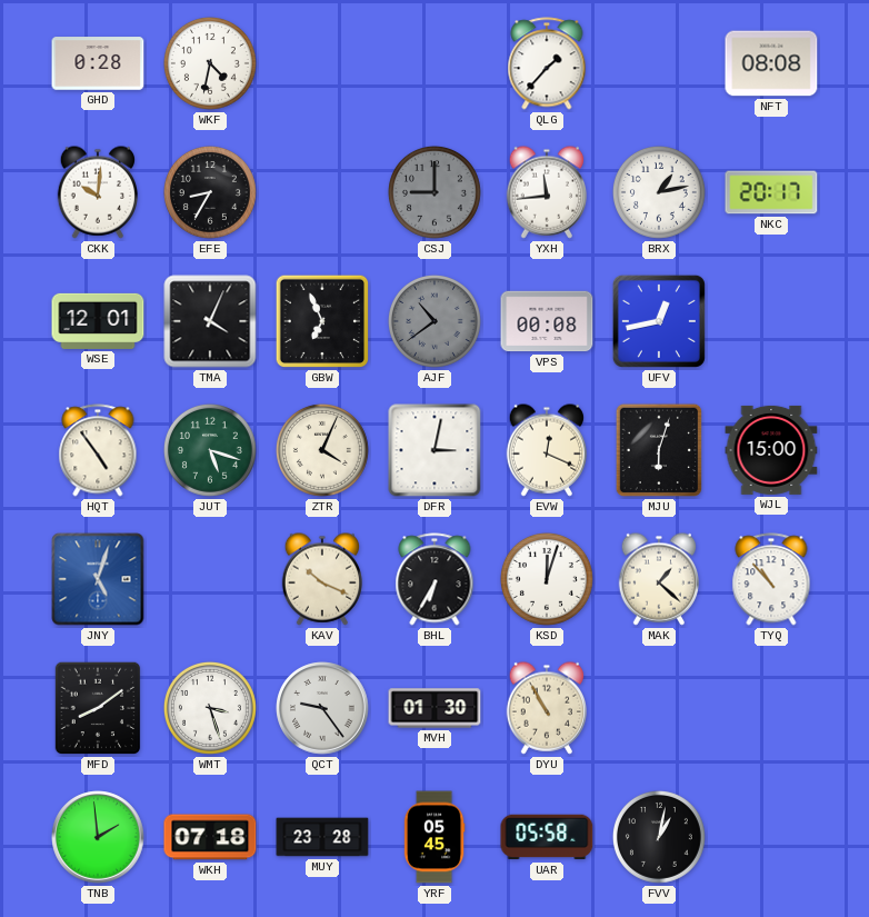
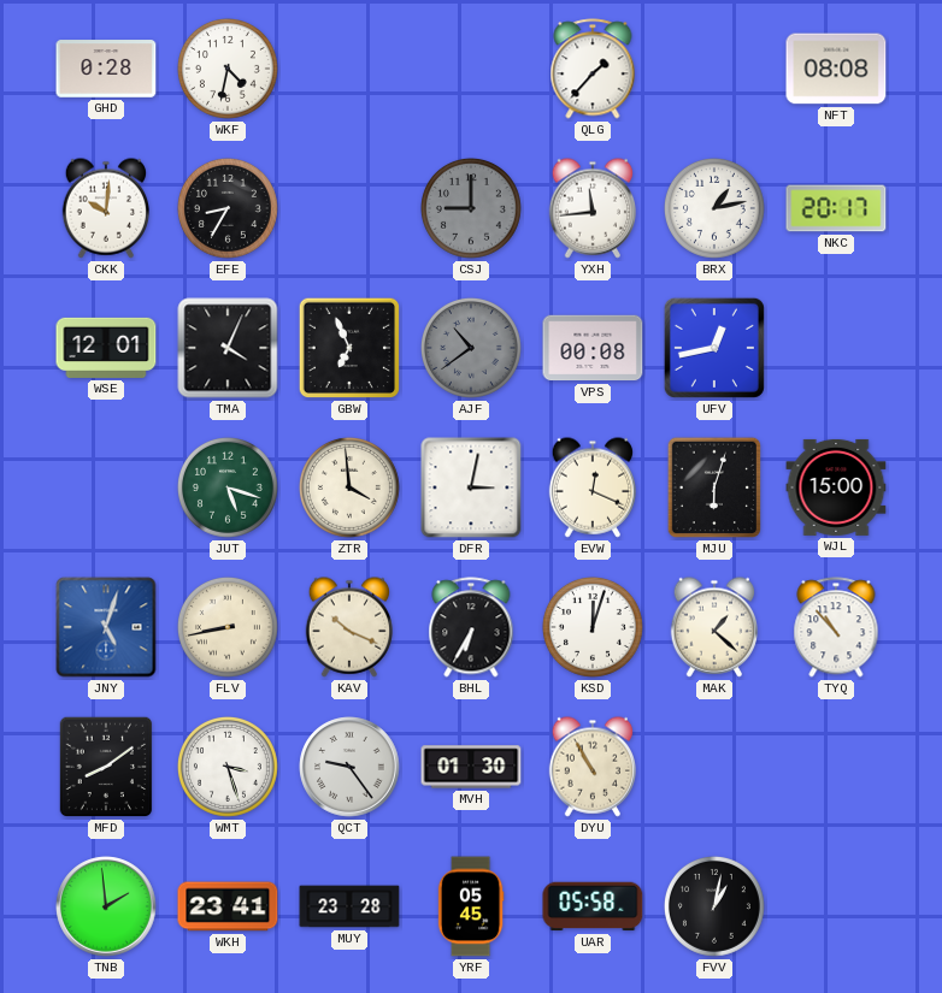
HQT: 4:54 -> none (98, 450)
ZTR: 4:04 -> 3:59 (349, 487)
FLV: none -> 8:43 (228, 627)
WKH: 07:18 -> 23:41 (228, 906)
